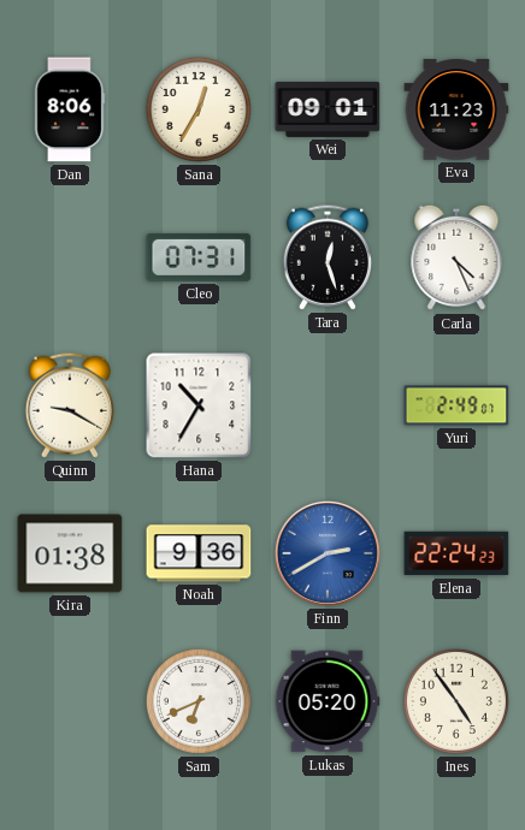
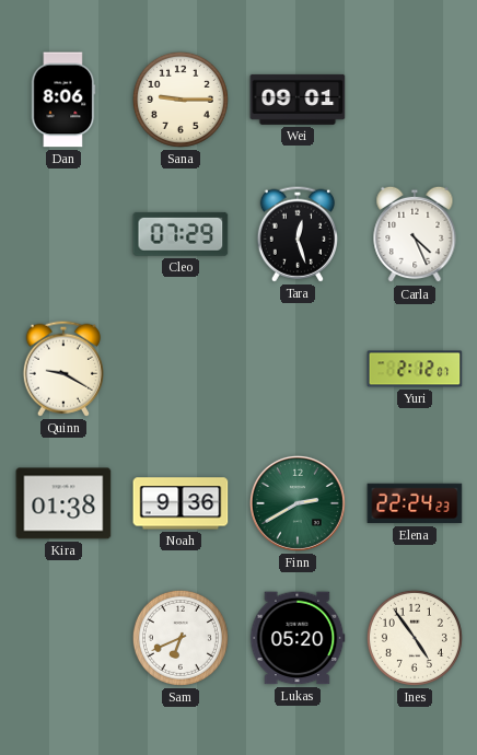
Sana: 12:35 -> 9:15 (181, 100)
Eva: 11:23 -> none (456, 109)
Cleo: 07:31 -> 07:29 (181, 234)
Hana: 10:35 -> none (199, 405)
Yuri: 2:49 -> 2:12 (415, 369)
Finn dial: blue -> green (298, 503)
